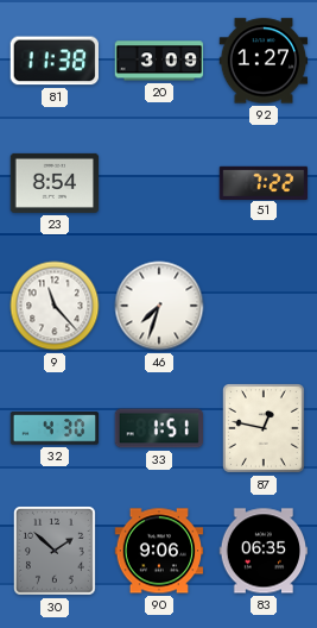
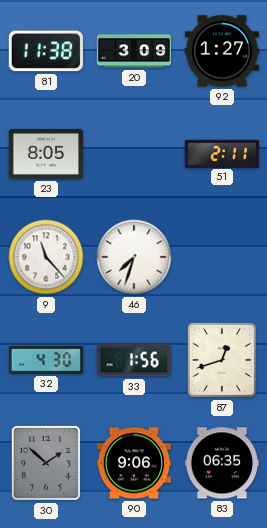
23: 8:54 -> 8:05 (46, 154)
51: 7:22 -> 2:11 (222, 153)
33: 1:51 -> 1:56 (133, 360)
87: 12:47 -> 12:42 (223, 361)
